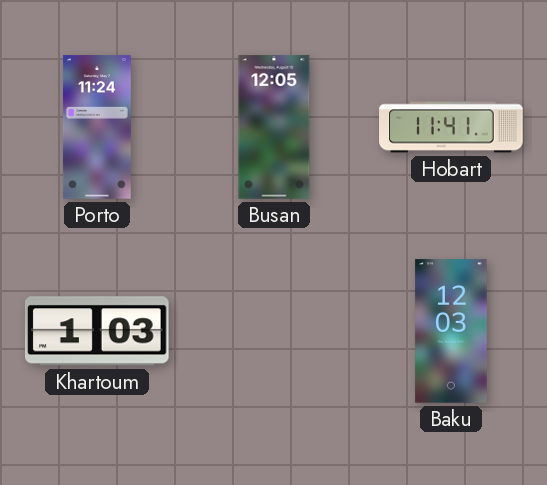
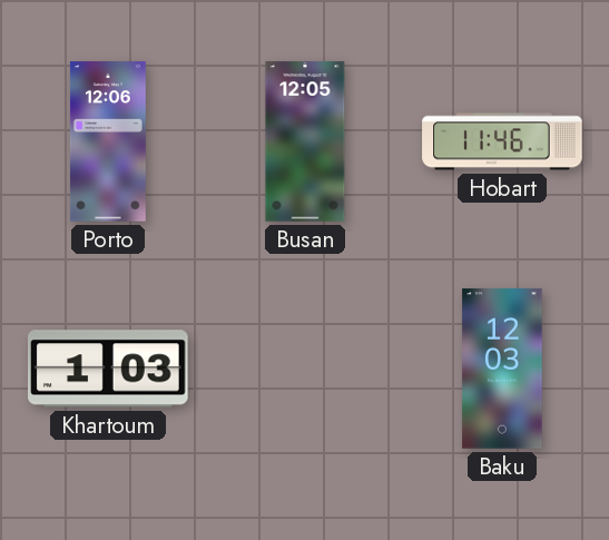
Porto: 11:24 -> 12:06 (108, 141)
Hobart: 11:41 -> 11:46 (502, 141)
